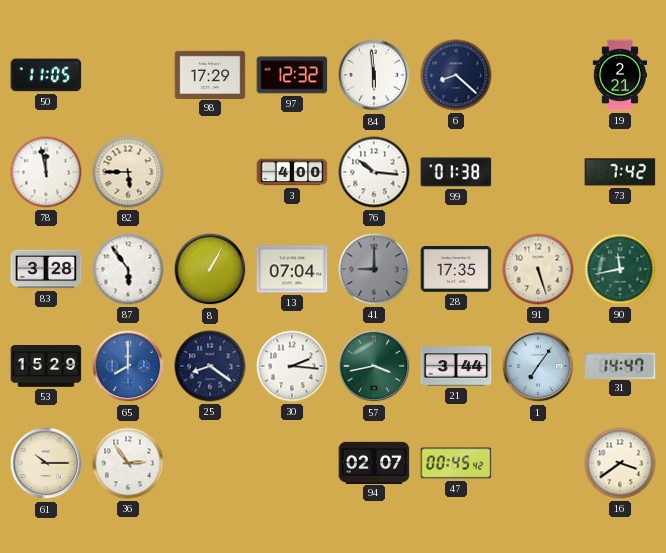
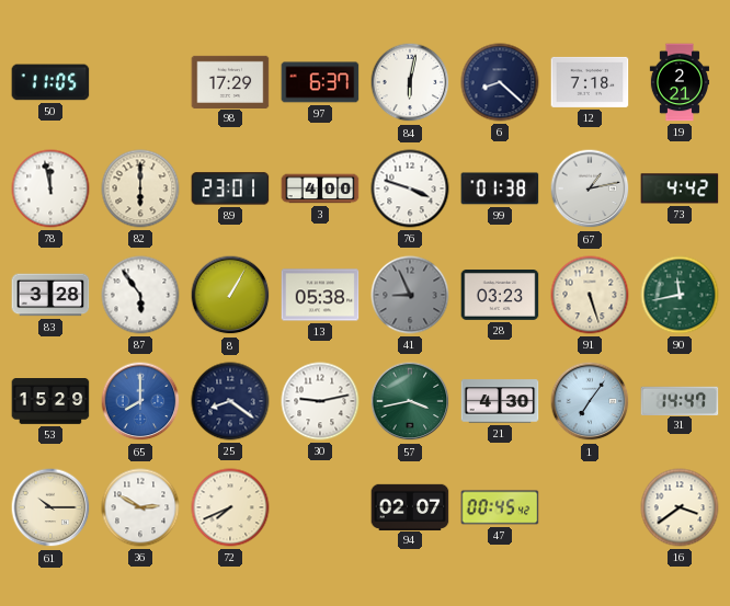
97: 12:32 -> 6:37 (320, 82)
84: 5:59 -> 6:02 (410, 82)
12: none -> 7:18 (590, 82)
82: 5:45 -> 6:00 (140, 188)
89: none -> 23:01 (230, 188)
76: 10:16 -> 3:48 (410, 188)
67: none -> 1:13 (590, 188)
73: 7:42 -> 4:42 (680, 188)
13: 07:04 -> 05:38 (320, 295)
41: 9:00 -> 8:56 (410, 295)
28: 17:35 -> 03:23 (500, 296)
30: 2:16 -> 9:13 (320, 401)
21: 3:44 -> 4:30 (500, 401)
36: 2:54 -> 2:50 (140, 507)
72: none -> 7:41 (230, 507)
